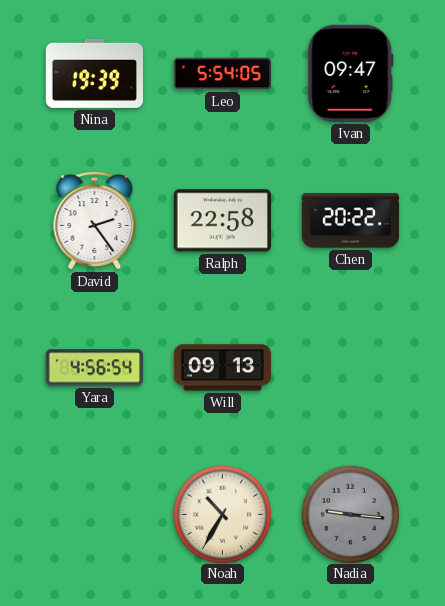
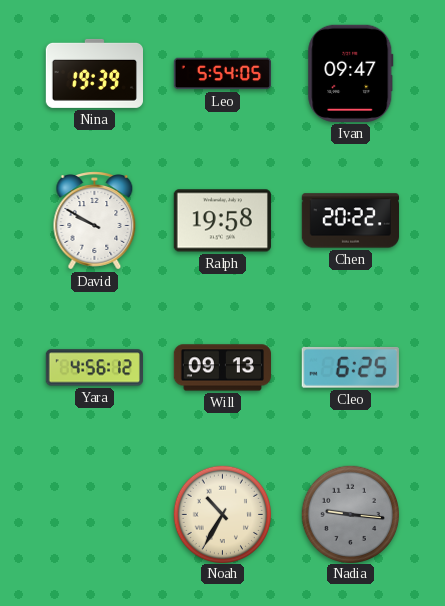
David: 2:24 -> 9:50 (95, 221)
Ralph: 22:58 -> 19:58 (222, 221)
Yara: 4:56:54 -> 4:56:12 (94, 368)
Cleo: none -> 6:25 (350, 368)
